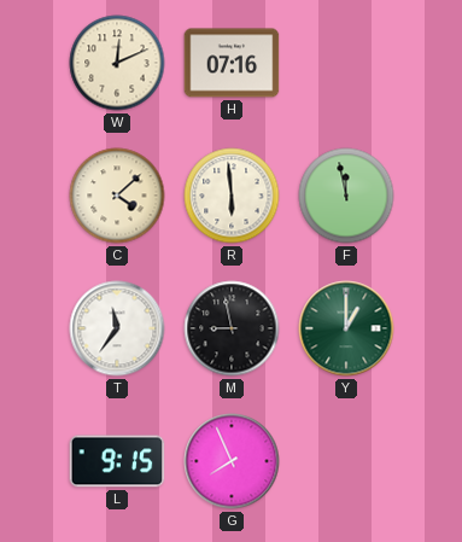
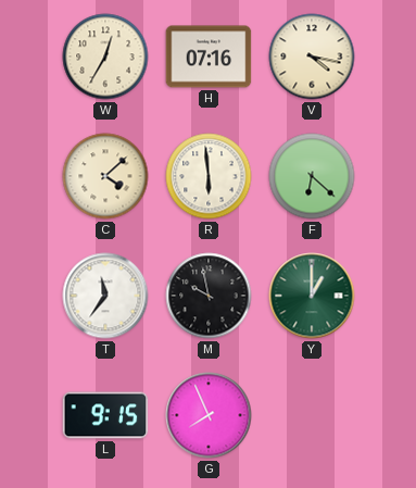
W: 12:11 -> 12:35 (105, 57)
V: none -> 4:17 (312, 57)
F: 11:58 -> 6:22 (312, 176)
M: 8:58 -> 9:58 (209, 296)
